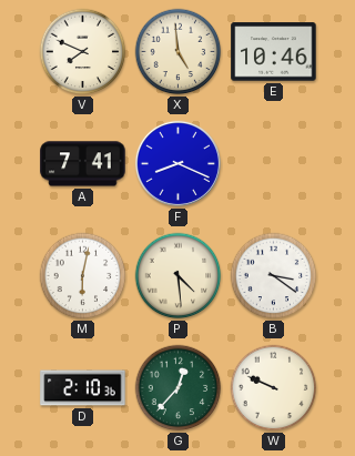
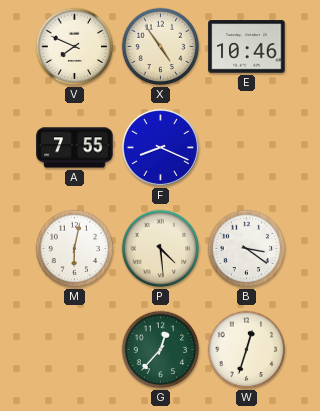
X: 4:59 -> 4:54 (161, 47)
A: 7:41 -> 7:55 (75, 148)
D: 2:10 -> none (83, 388)
W: 9:49 -> 12:33 (247, 350)
